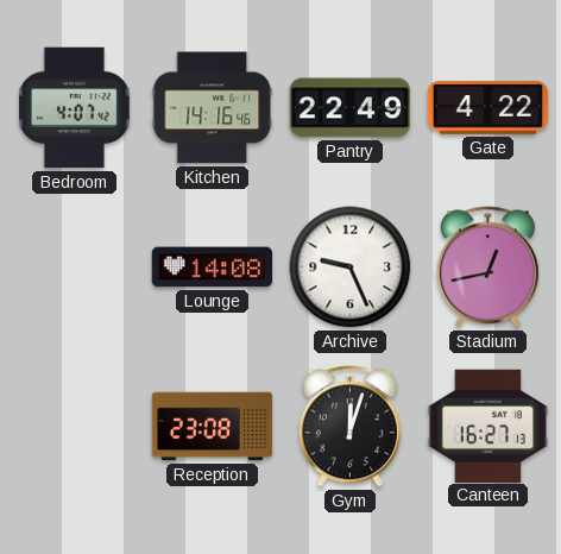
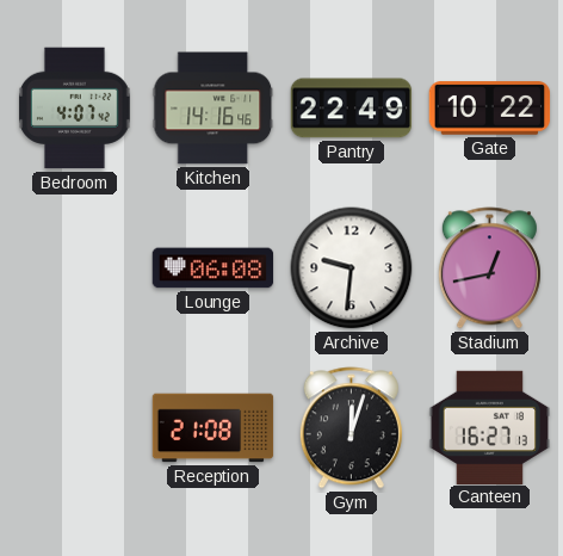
Gate: 4:22 -> 10:22 (490, 109)
Lounge: 14:08 -> 06:08 (214, 268)
Archive: 9:26 -> 9:31 (352, 268)
Reception: 23:08 -> 21:08 (214, 428)
